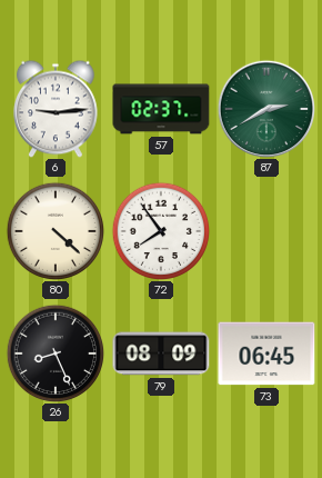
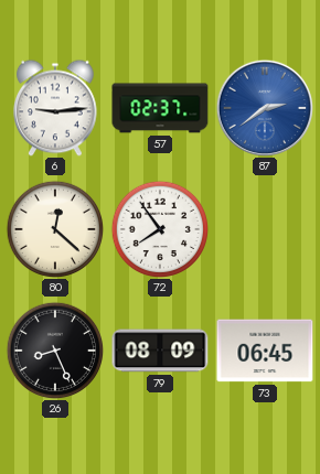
87: 2:40 -> 2:39 (264, 107)
87 dial: green -> blue (264, 107)
80: 4:22 -> 12:22 (55, 229)
